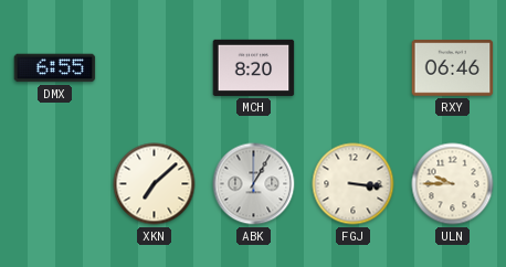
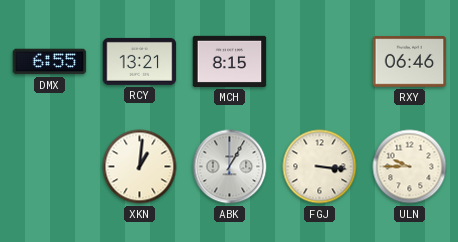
RCY: none -> 13:21 (140, 61)
MCH: 8:20 -> 8:15 (230, 61)
XKN: 7:08 -> 1:01 (140, 167)
